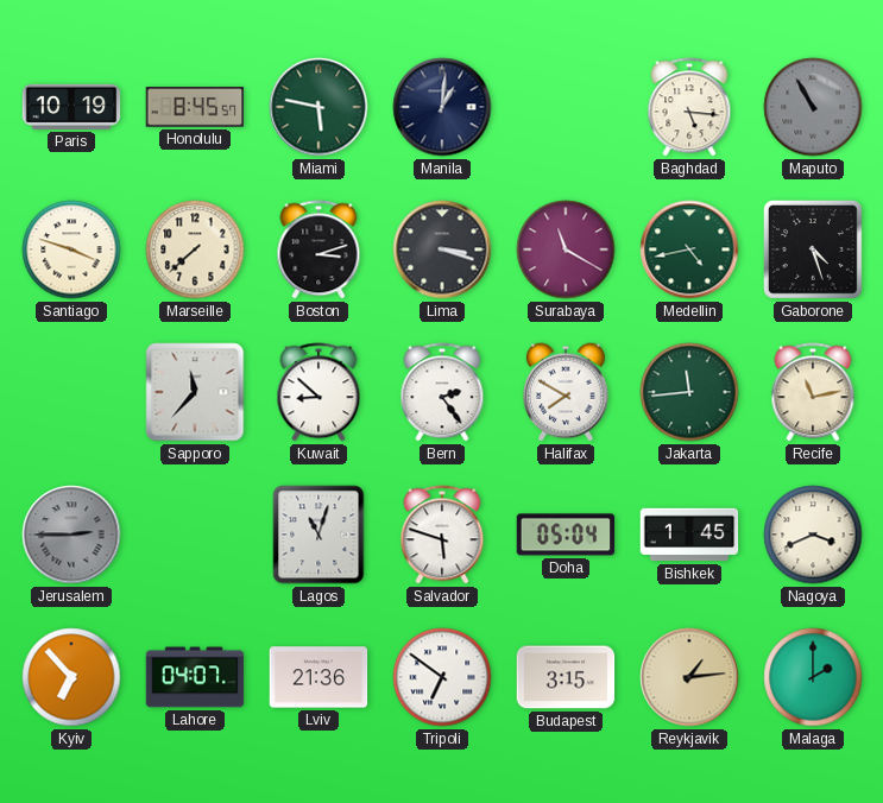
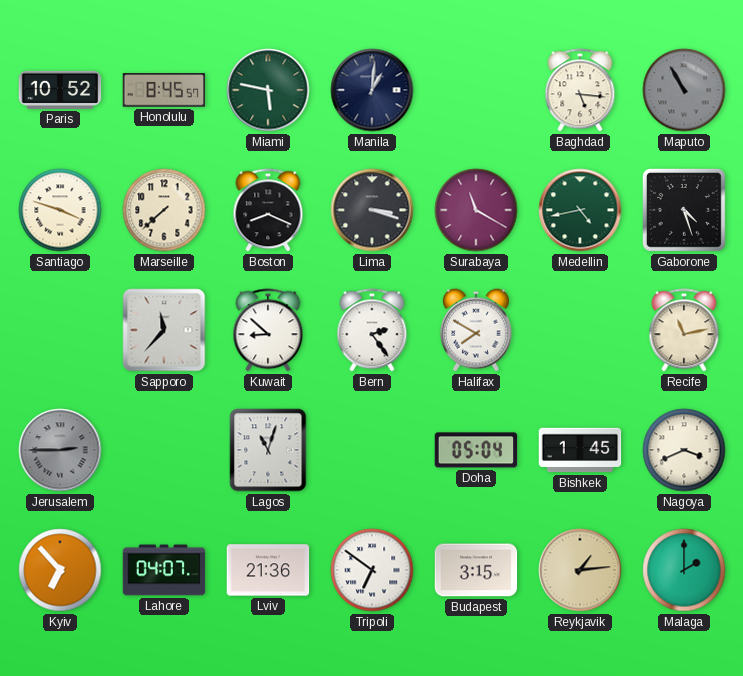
Paris: 10:19 -> 10:52 (60, 90)
Boston: 3:12 -> 8:19 (268, 210)
Jakarta: 11:44 -> none (689, 392)
Salvador: 5:48 -> none (442, 535)
